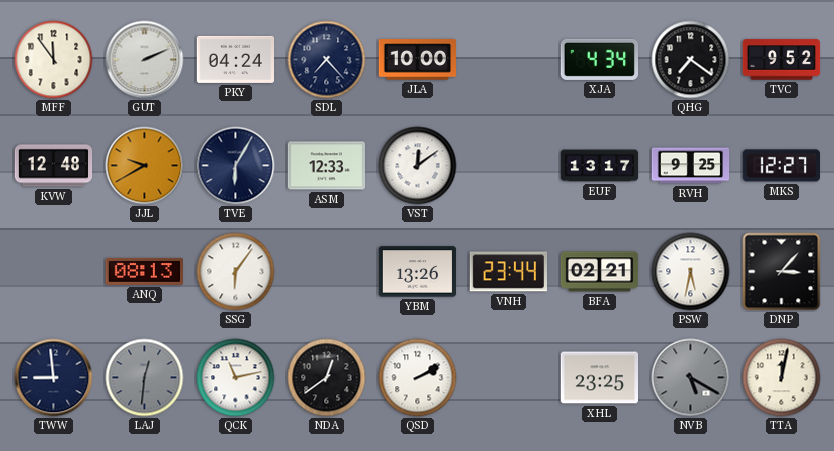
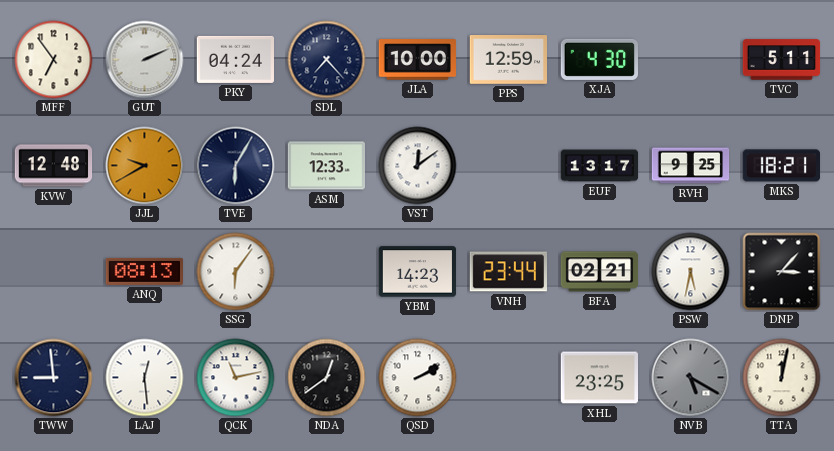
MFF: 11:54 -> 6:54 (54, 60)
PPS: none -> 12:59 (508, 60)
XJA: 4:34 -> 4:30 (599, 59)
QHG: 7:21 -> none (691, 60)
TVC: 9:52 -> 5:11 (782, 60)
MKS: 12:27 -> 18:21 (781, 166)
YBM: 13:26 -> 14:23 (418, 272)
LAJ: 12:31 -> 12:29 (145, 378)
LAJ dial: grey -> white (145, 378)
